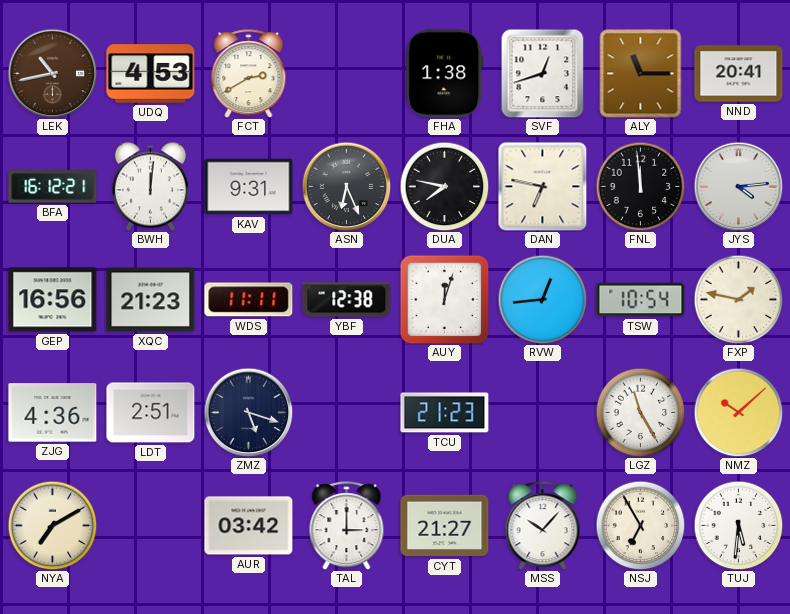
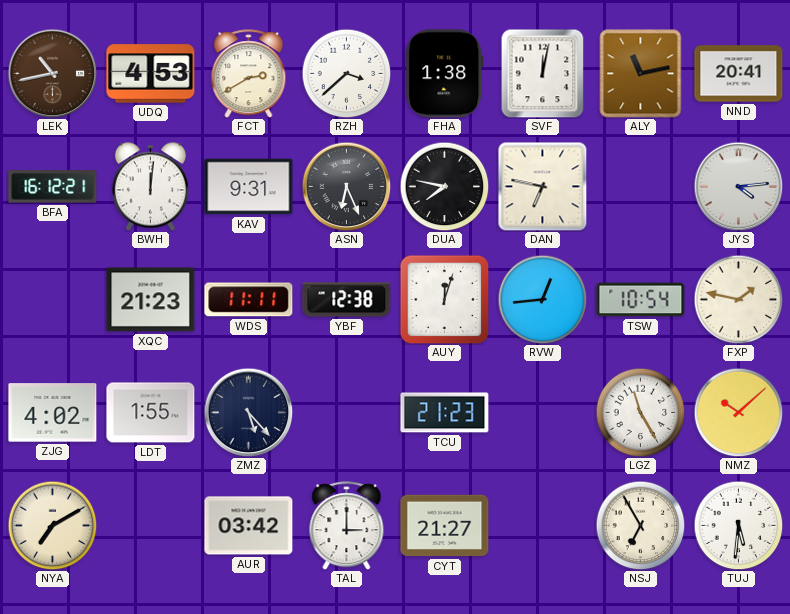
RZH: none -> 3:38 (346, 73)
SVF: 12:42 -> 12:02 (543, 73)
ALY: 11:15 -> 11:13 (641, 74)
FNL: 11:59 -> none (640, 186)
GEP: 16:56 -> none (53, 300)
ZJG: 4:36 -> 4:02 (53, 413)
LDT: 2:51 -> 1:55 (151, 413)
ZMZ: 5:18 -> 5:23 (248, 412)
MSS: 10:07 -> none (543, 526)
